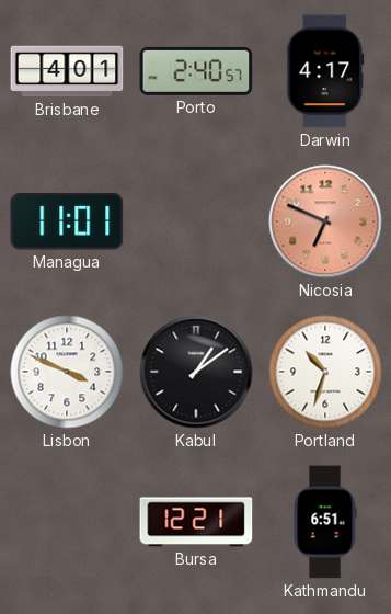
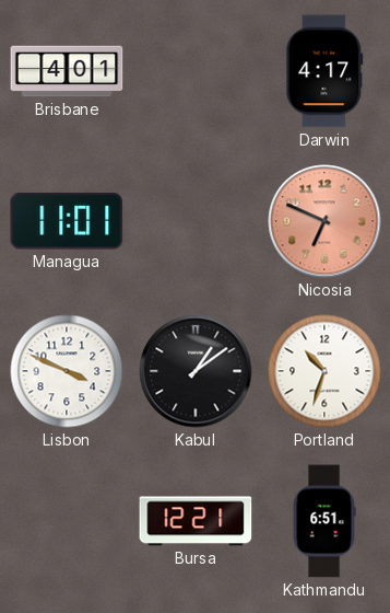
Porto: 2:40 -> none (196, 71)
